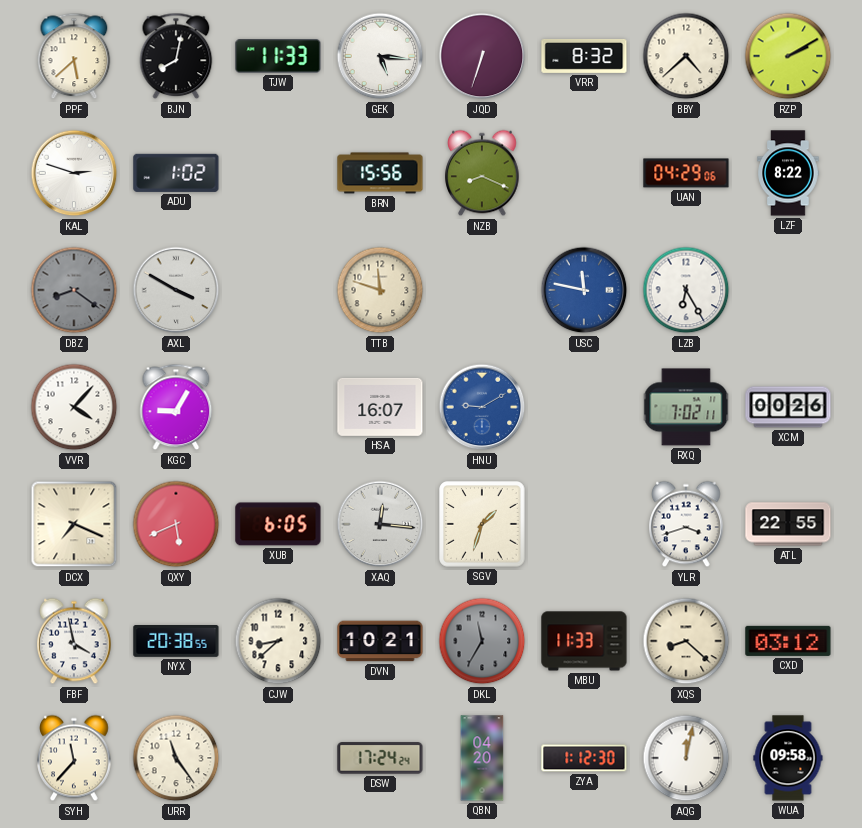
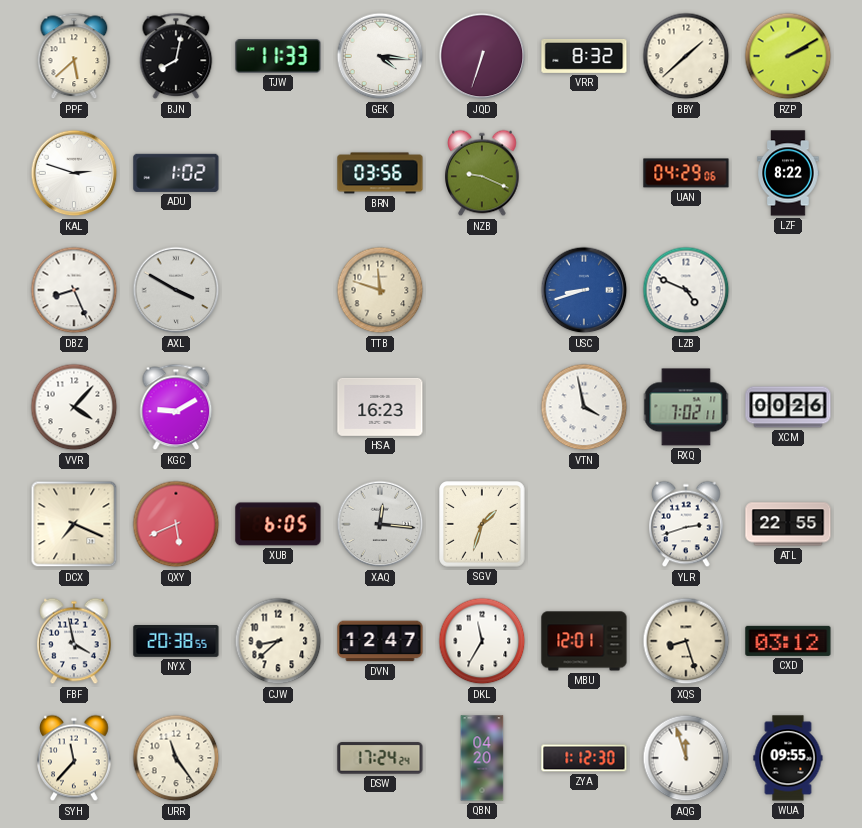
GEK: 5:16 -> 4:16 (380, 56)
BBY: 4:38 -> 1:38 (686, 56)
BRN: 15:56 -> 03:56 (380, 173)
NZB: 8:19 -> 9:19 (482, 173)
DBZ: 8:21 -> 8:26 (74, 290)
DBZ dial: grey -> white (74, 290)
USC: 11:47 -> 8:42 (584, 290)
LZB: 6:25 -> 4:49 (686, 290)
KGC: 9:05 -> 9:10 (176, 407)
HSA: 16:07 -> 16:23 (380, 407)
HNU: 9:10 -> none (482, 407)
VTN: none -> 3:58 (584, 407)
YLR: 3:42 -> 2:42 (686, 524)
DVN: 10:21 -> 12:47 (380, 641)
DKL dial: grey -> white (482, 641)
MBU: 11:33 -> 12:01 (584, 641)
XQS: 8:22 -> 8:27 (686, 641)
AQG: 12:02 -> 11:57 (686, 758)
WUA: 09:58 -> 09:55 (788, 758)
